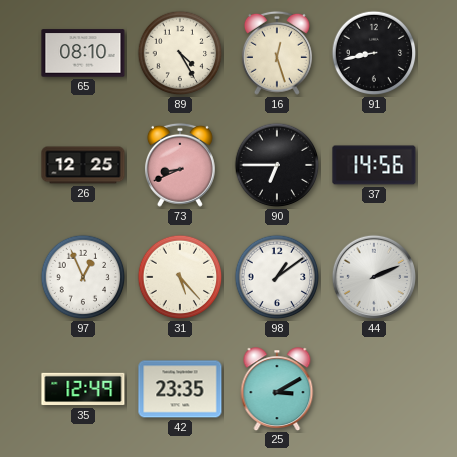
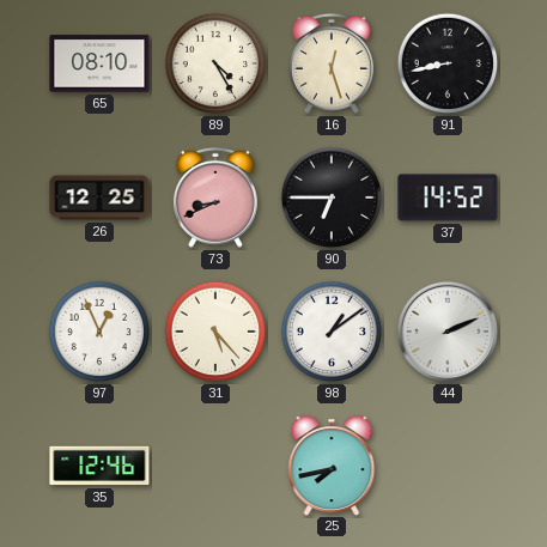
37: 14:56 -> 14:52 (448, 197)
35: 12:49 -> 12:46 (99, 466)
42: 23:35 -> none (180, 389)
25: 3:10 -> 7:43 (332, 466)
